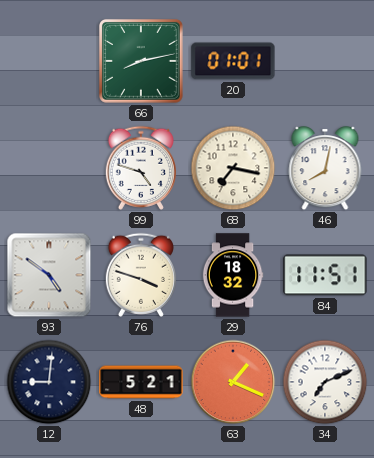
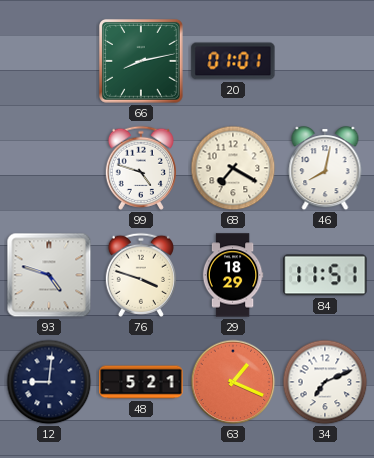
68: 7:17 -> 7:20 (233, 168)
93: 4:51 -> 4:48 (49, 275)
29: 18:32 -> 18:29 (233, 275)
